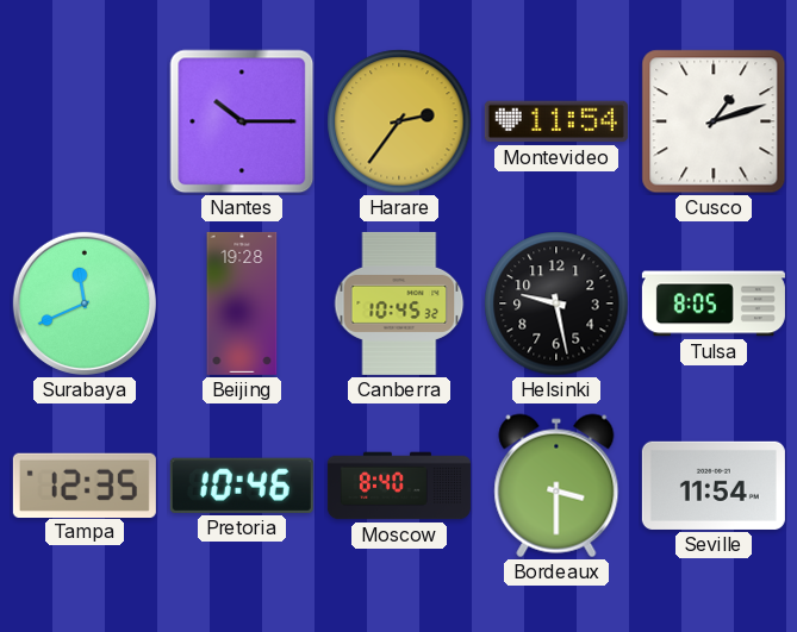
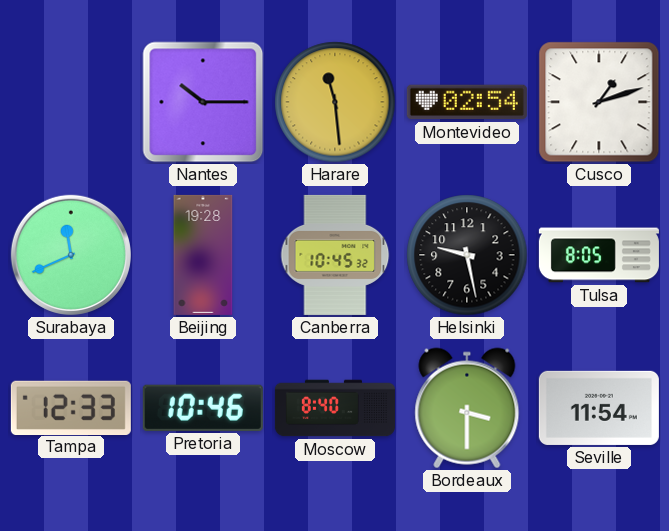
Harare: 2:36 -> 11:29 (335, 102)
Montevideo: 11:54 -> 02:54 (467, 102)
Tampa: 12:35 -> 12:33 (71, 407)
